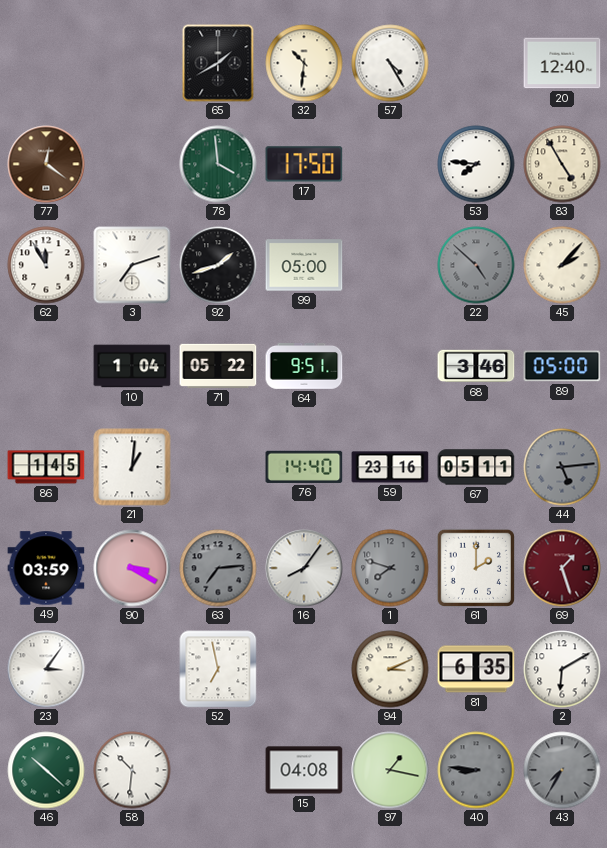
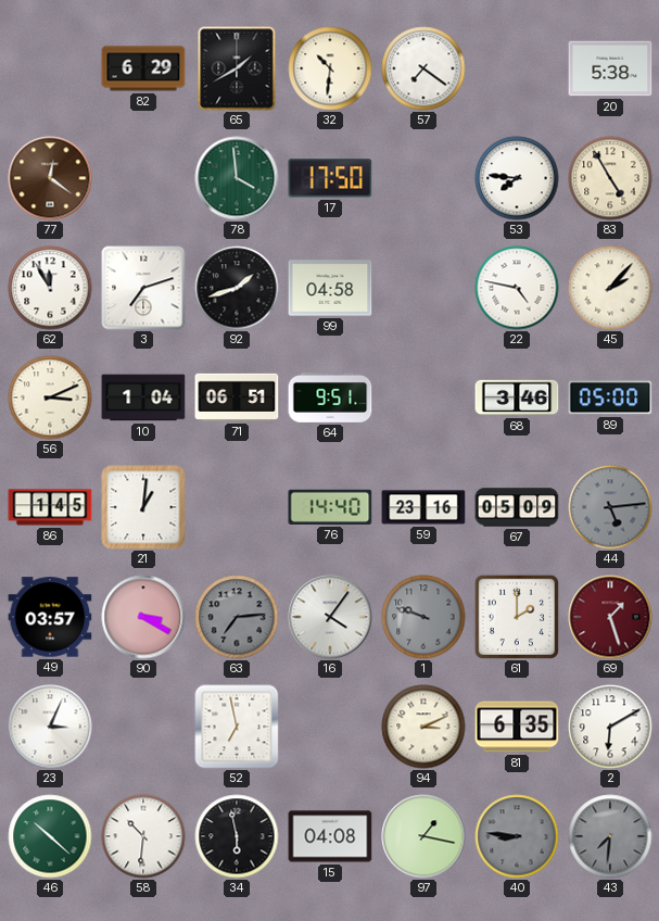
82: none -> 6:29 (143, 68)
57: 4:25 -> 7:21 (423, 68)
20: 12:40 -> 5:38 (610, 68)
99: 05:00 -> 04:58 (330, 288)
22: 4:52 -> 4:47 (517, 288)
22 dial: grey -> white (517, 288)
56: none -> 3:11 (50, 398)
71: 05:22 -> 06:51 (237, 398)
67: 05:11 -> 05:09 (517, 507)
49: 03:59 -> 03:57 (50, 617)
16: 8:06 -> 4:06 (330, 617)
1: 7:48 -> 9:48 (423, 617)
23: 3:06 -> 3:04 (50, 727)
34: none -> 5:58 (237, 836)
43: 7:35 -> 7:31 (610, 836)
